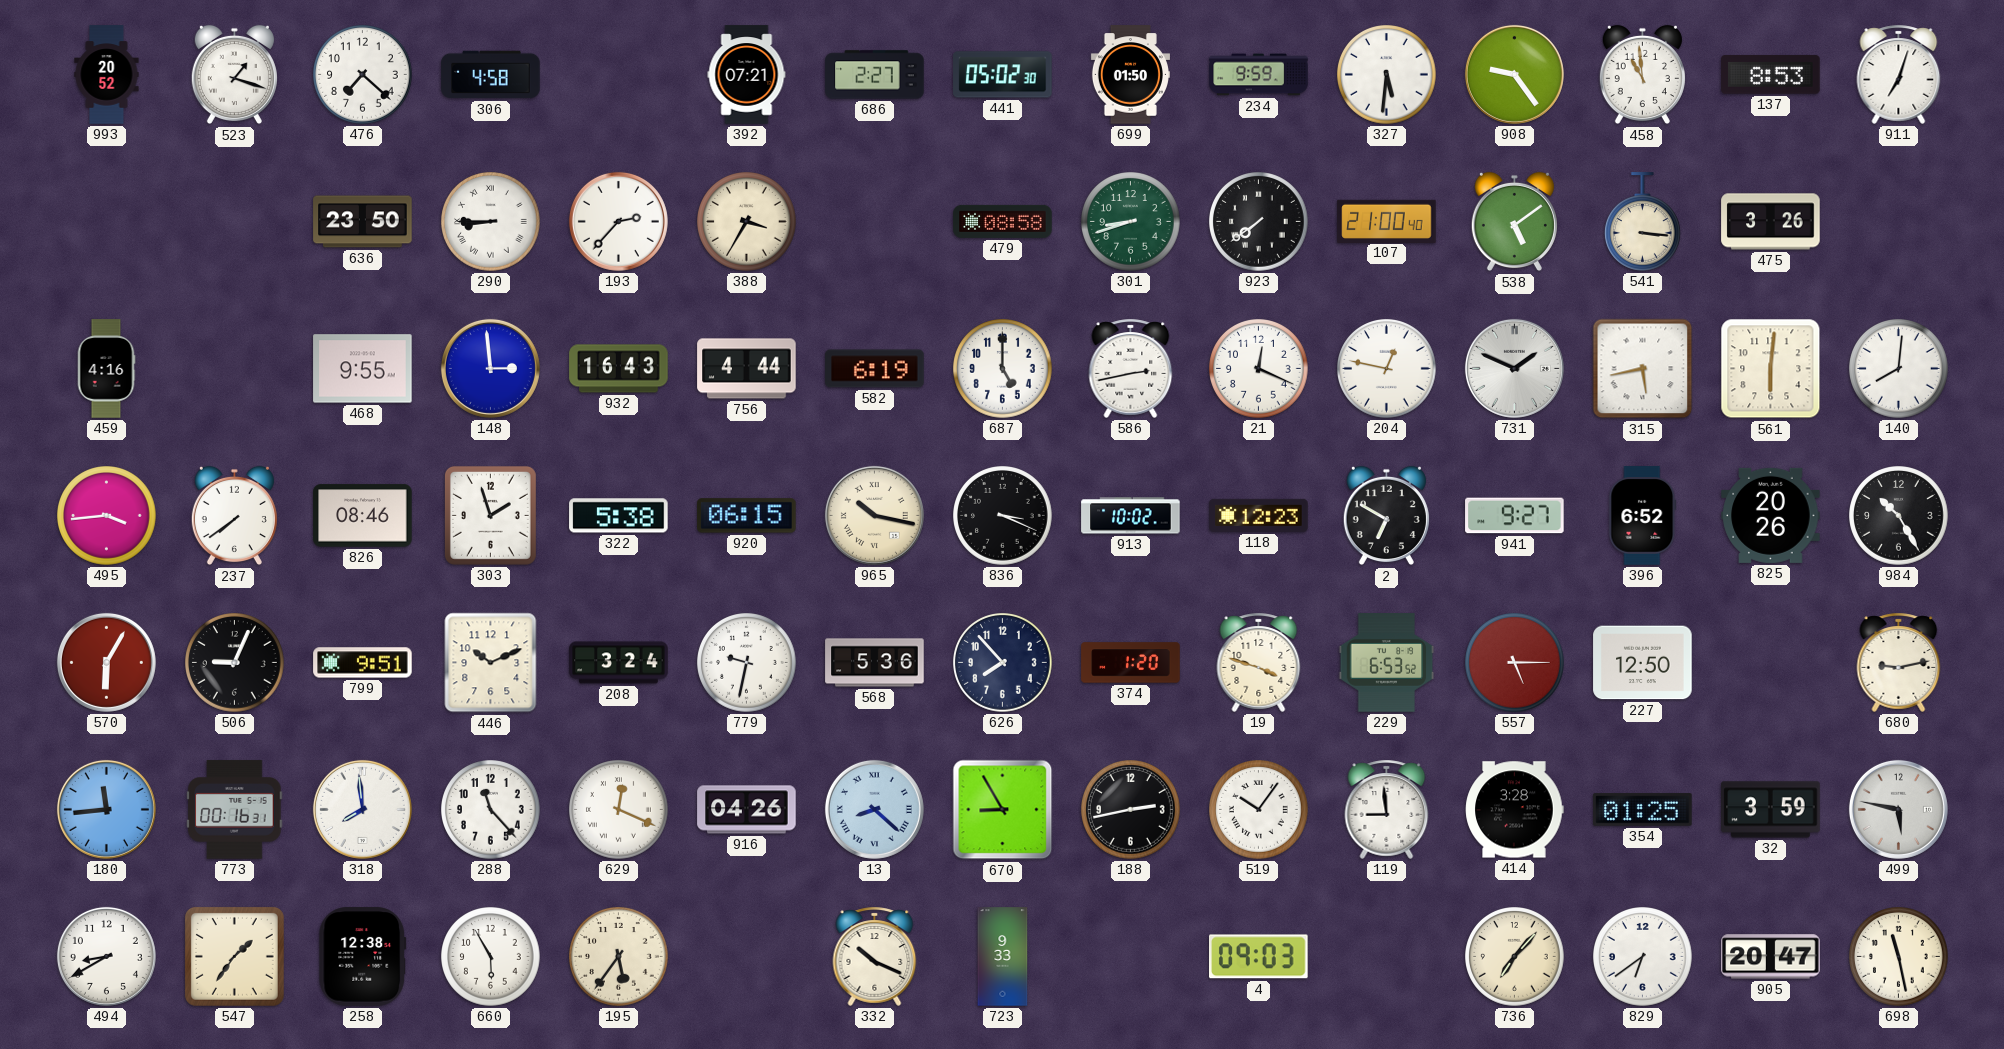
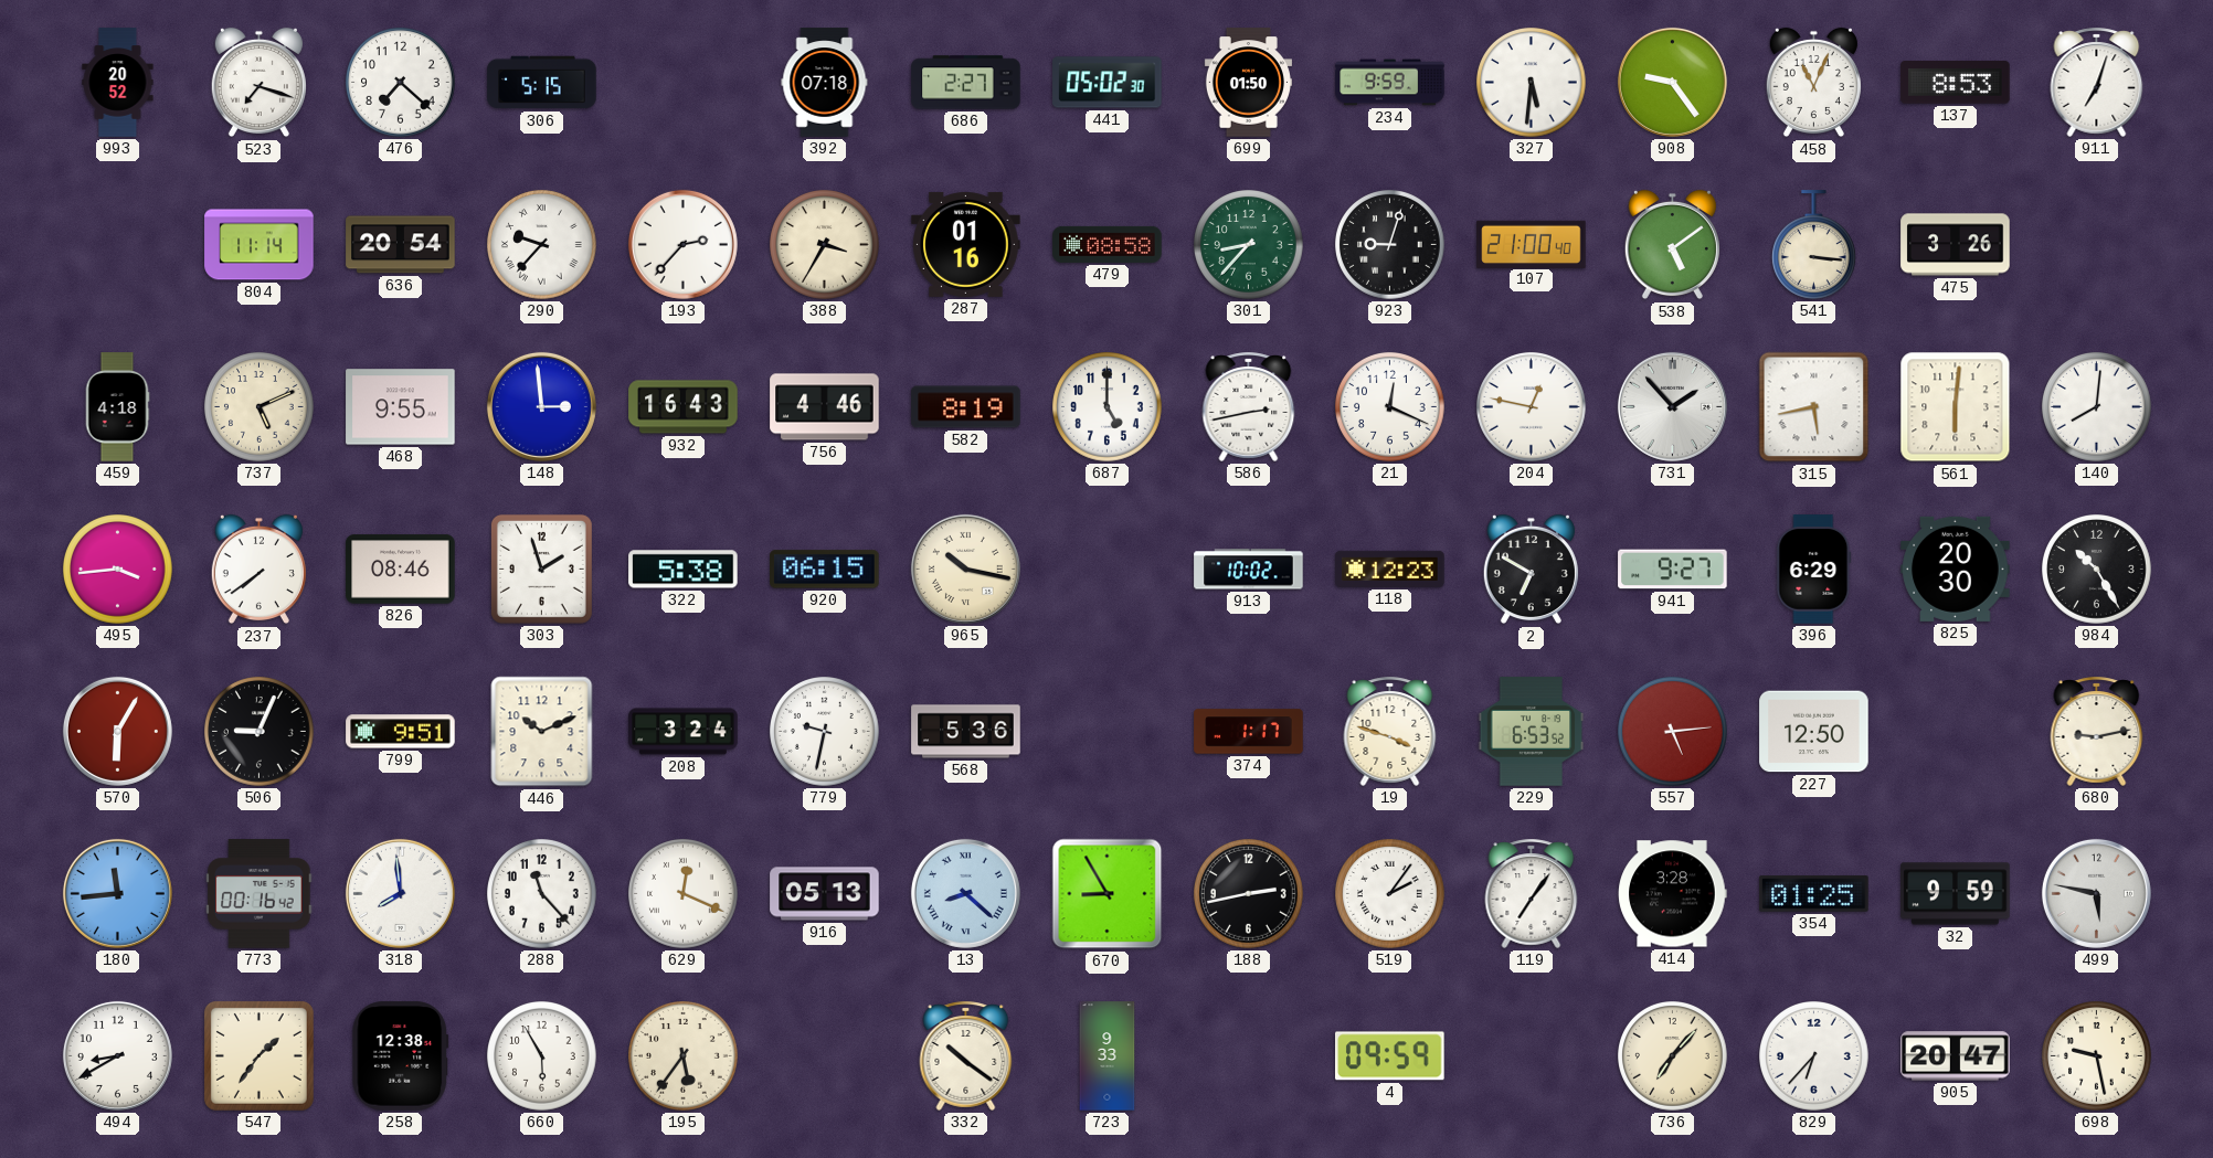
523: 1:18 -> 7:18 (258, 83)
306: 4:58 -> 5:15 (542, 83)
392: 07:21 -> 07:18 (825, 83)
458: 10:59 -> 11:04 (1813, 83)
804: none -> 11:14 (260, 245)
636: 23:50 -> 20:54 (401, 245)
290: 8:45 -> 9:37 (542, 245)
287: none -> 01:16 (966, 244)
301: 8:42 -> 8:37 (1249, 245)
923: 7:39 -> 9:03 (1390, 245)
459: 4:16 -> 4:18 (117, 407)
737: none -> 5:11 (260, 407)
756: 4:44 -> 4:46 (825, 407)
582: 6:19 -> 8:19 (966, 407)
731: 1:49 -> 1:53 (1672, 406)
836: 3:19 -> none (1003, 516)
396: 6:52 -> 6:29 (1814, 570)
825: 20:26 -> 20:30 (1956, 569)
626: 7:53 -> none (1003, 663)
374: 1:20 -> 1:17 (1249, 732)
557: 5:15 -> 5:14 (1673, 732)
773: 00:16:31 -> 00:16:42 (260, 894)
916: 04:26 -> 05:13 (825, 894)
519: 10:06 -> 2:06 (1390, 894)
119: 8:59 -> 7:06 (1532, 893)
32: 3:59 -> 9:59 (1956, 894)
332: 10:19 -> 10:21 (966, 1055)
4: 09:03 -> 09:59 (1390, 1056)
829: 6:39 -> 6:37 (1814, 1056)
698: 11:28 -> 9:28 (2097, 1056)
